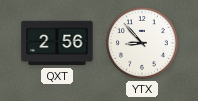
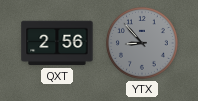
YTX dial: white -> grey (142, 43)
